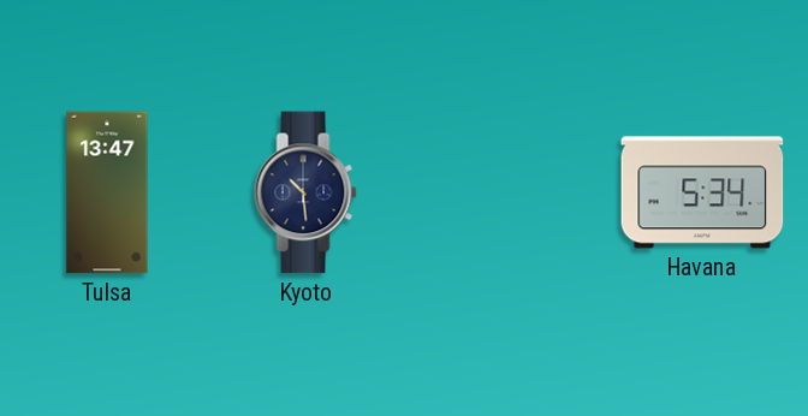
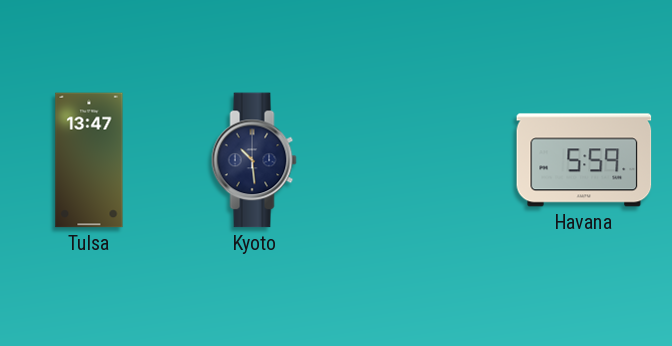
Havana: 5:34 -> 5:59 (584, 160)
